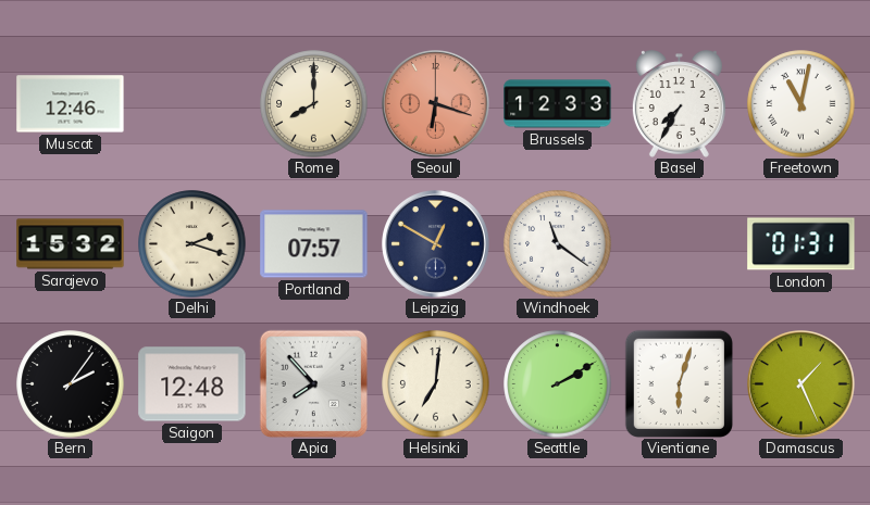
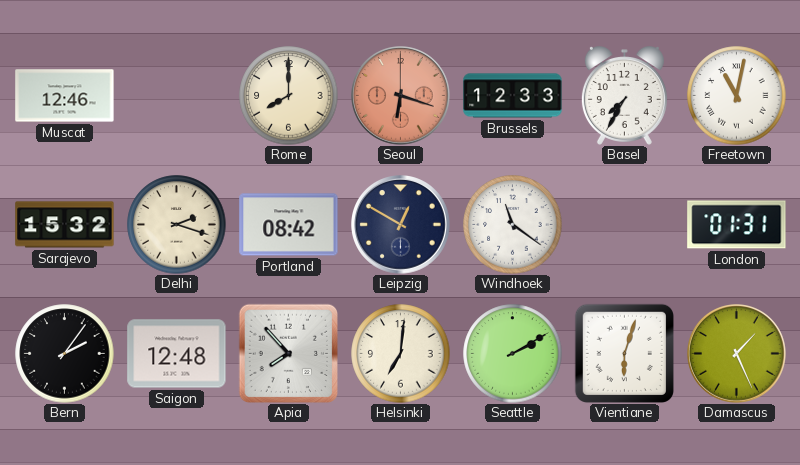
Portland: 07:57 -> 08:42 (289, 225)
